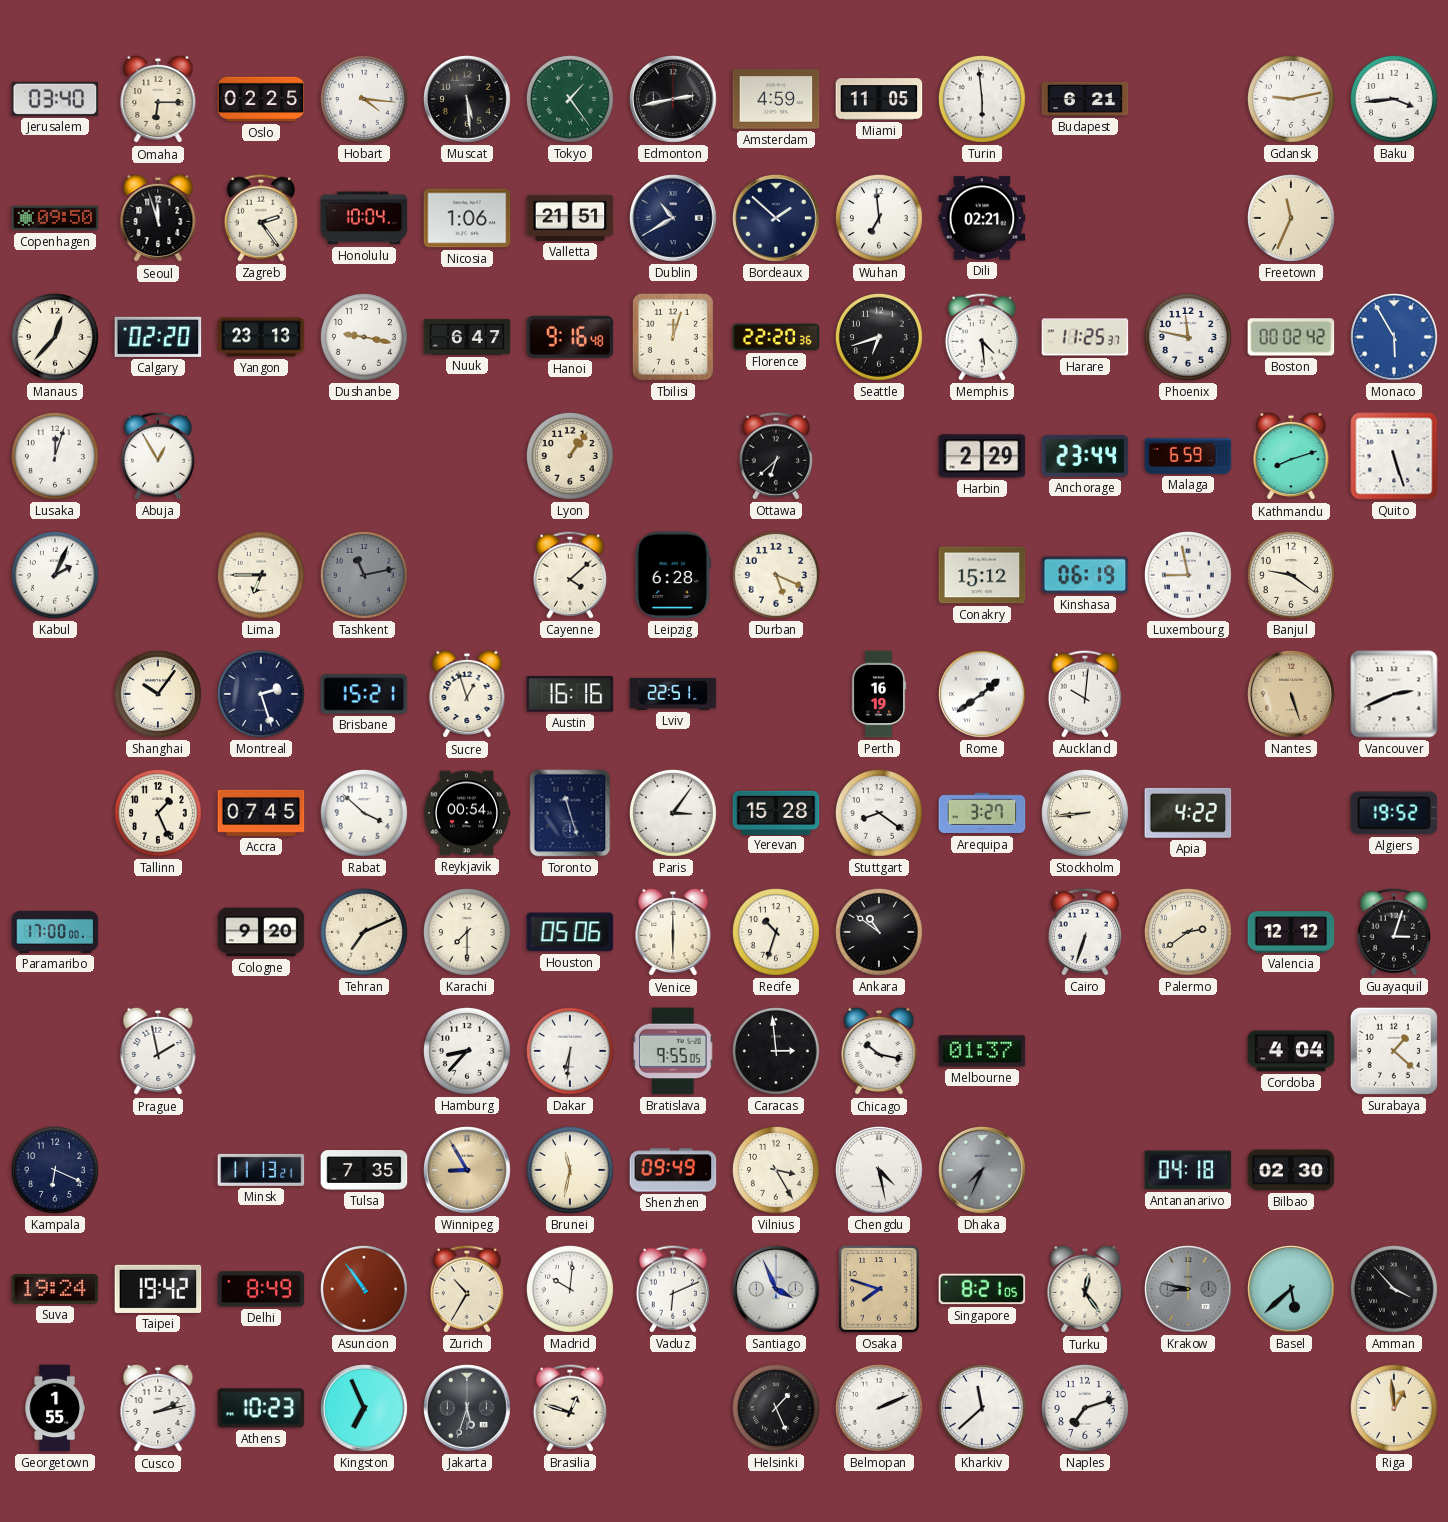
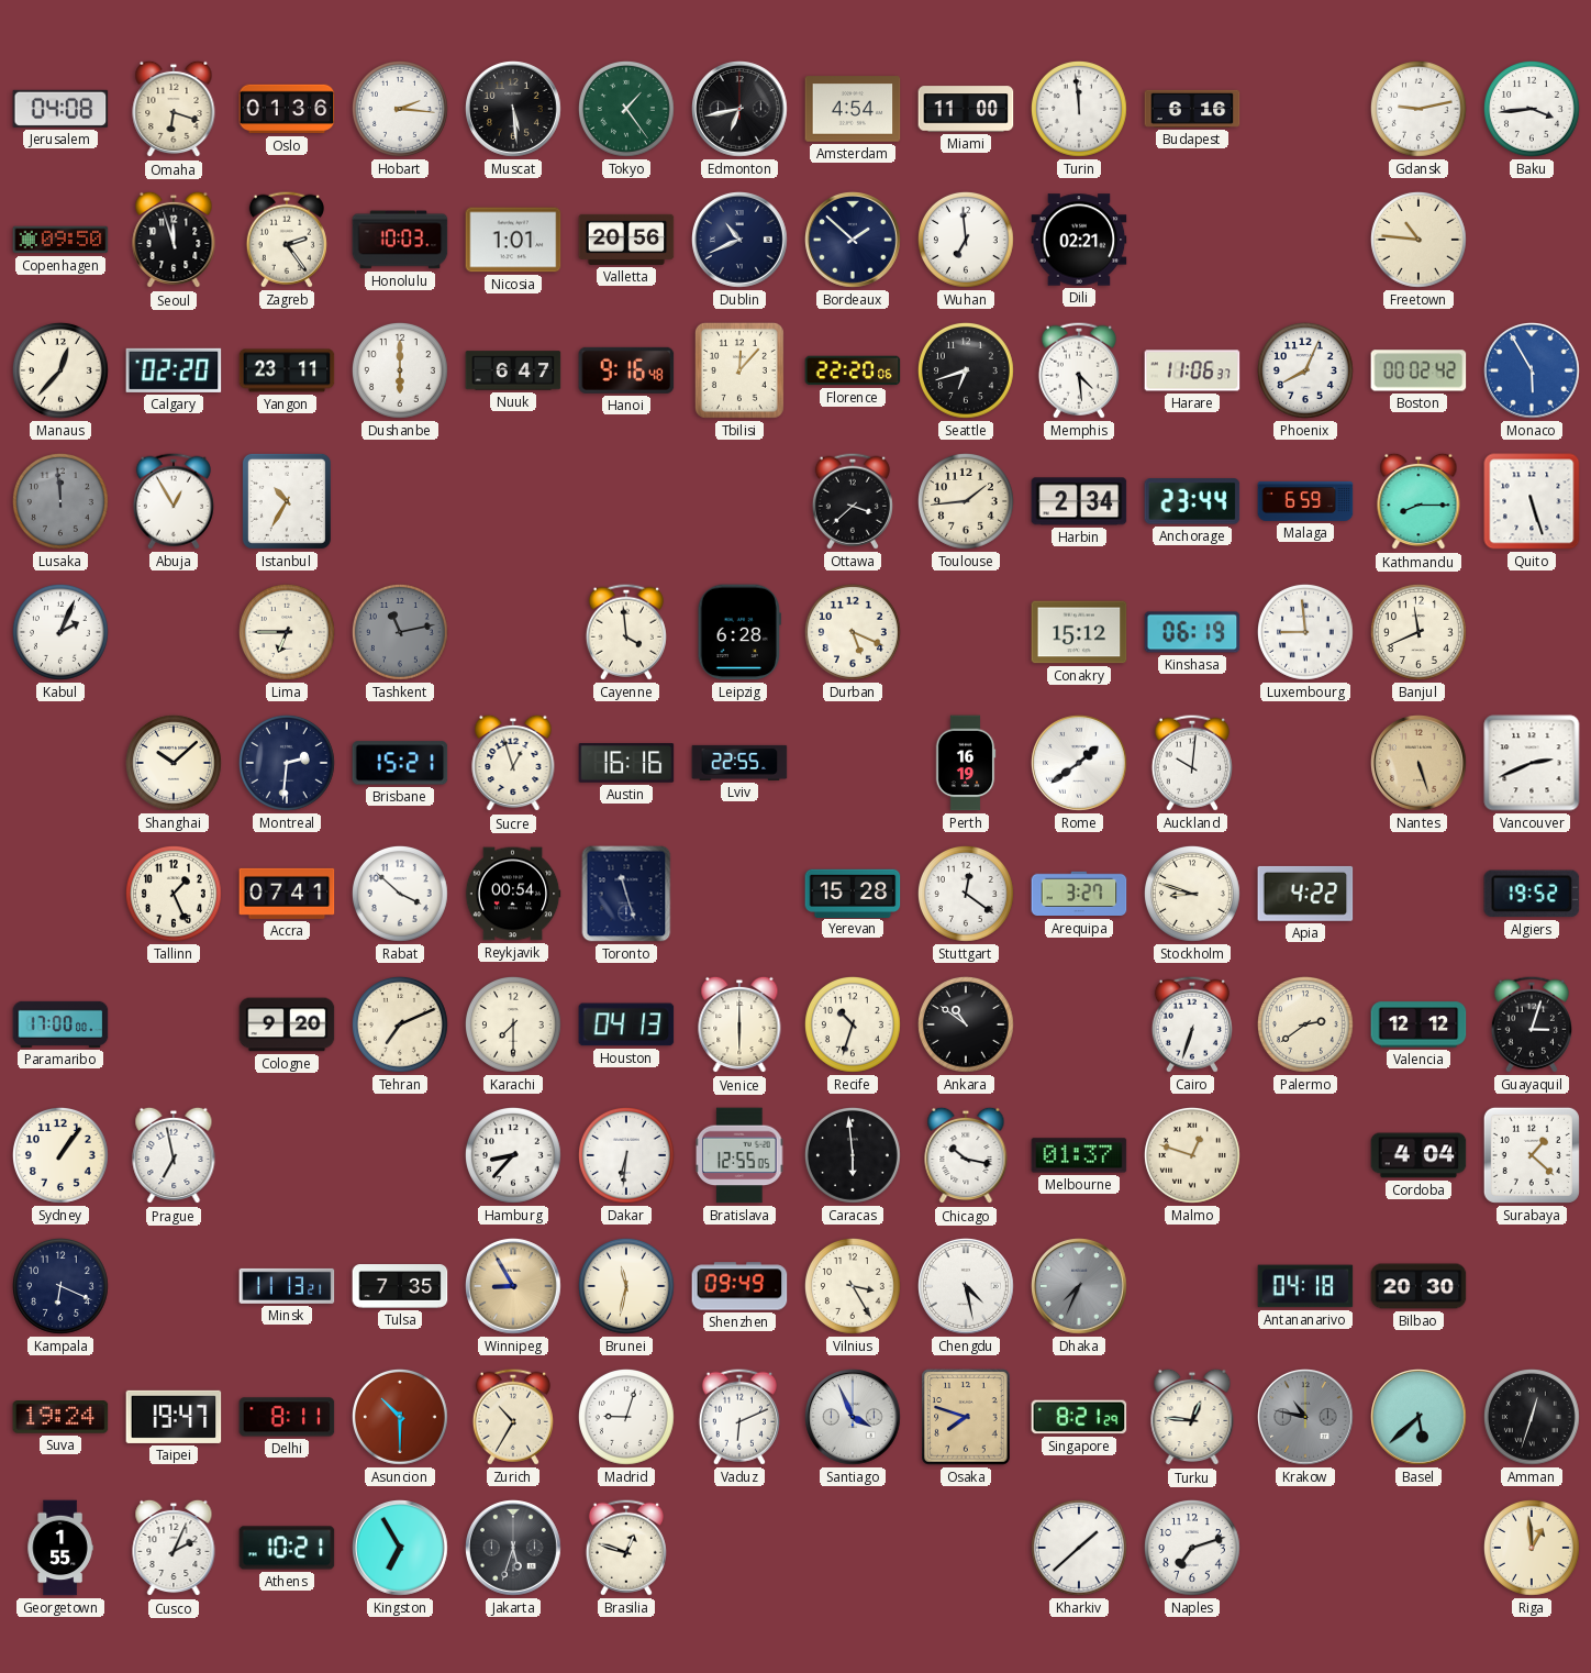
Jerusalem: 03:40 -> 04:08 (60, 109)
Omaha: 6:15 -> 6:18 (174, 109)
Oslo: 02:25 -> 01:36 (287, 109)
Hobart: 4:16 -> 2:16 (400, 109)
Edmonton: 2:43 -> 6:43 (741, 110)
Amsterdam: 4:59 -> 4:54 (853, 109)
Miami: 11:05 -> 11:00 (966, 109)
Turin: 5:59 -> 11:59 (1079, 109)
Budapest: 6:21 -> 6:16 (1192, 109)
Honolulu: 10:04 -> 10:03 (400, 240)
Nicosia: 1:06 -> 1:01 (513, 240)
Valletta: 21:51 -> 20:56 (626, 240)
Dublin: 10:40 -> 10:41 (741, 241)
Freetown: 11:34 -> 10:46 (1418, 240)
Yangon: 23:13 -> 23:11 (287, 370)
Dushanbe: 9:17 -> 6:00 (400, 370)
Tbilisi: 12:03 -> 12:07 (739, 370)
Florence: 22:20:36 -> 22:20:06 (853, 370)
Harare: 11:25 -> 11:06 (1192, 370)
Phoenix: 11:47 -> 8:04 (1305, 370)
Lusaka: 12:03 -> 11:59 (60, 501)
Lusaka dial: white -> grey (60, 501)
Istanbul: none -> 10:35 (287, 501)
Lyon: 1:06 -> none (570, 456)
Ottawa: 6:38 -> 3:38 (853, 501)
Toulouse: none -> 1:44 (966, 501)
Harbin: 2:29 -> 2:34 (1079, 501)
Kathmandu: 8:12 -> 8:15 (1418, 501)
Cayenne: 4:08 -> 3:59 (626, 632)
Luxembourg: 8:58 -> 8:59 (1305, 632)
Banjul: 9:21 -> 11:41 (1418, 632)
Shanghai: 10:06 -> 10:08 (174, 763)
Montreal: 2:27 -> 2:31 (287, 763)
Lviv: 22:51 -> 22:55 (739, 763)
Accra: 07:45 -> 07:41 (287, 894)
Paris: 3:06 -> none (673, 813)
Stuttgart: 8:21 -> 12:21 (966, 894)
Stockholm: 8:44 -> 8:48 (1192, 894)
Houston: 05:06 -> 04:13 (626, 1024)
Sydney: none -> 1:06 (60, 1155)
Prague: 1:58 -> 6:58 (174, 1155)
Bratislava: 9:55 -> 12:55 (741, 1155)
Caracas: 2:59 -> 5:59 (853, 1155)
Malmo: none -> 12:48 (1192, 1155)
Bilbao: 02:30 -> 20:30 (1418, 1286)
Taipei: 19:42 -> 19:47 (174, 1417)
Delhi: 8:49 -> 8:11 (287, 1417)
Asuncion: 10:54 -> 10:30 (400, 1417)
Madrid: 10:01 -> 9:03 (626, 1417)
Singapore: 8:21:05 -> 8:21:29 (1079, 1417)
Turku: 12:24 -> 12:46 (1192, 1417)
Krakow: 8:47 -> 10:47 (1306, 1418)
Amman: 3:53 -> 12:33 (1532, 1417)
Cusco: 2:13 -> 2:04 (174, 1548)
Athens: 10:23 -> 10:21 (287, 1548)
Kingston: 6:56 -> 6:55 (401, 1549)
Helsinki: 1:26 -> none (776, 1408)
Belmopan: 2:11 -> none (879, 1408)
Kharkiv: 11:38 -> 1:38 (1079, 1548)
